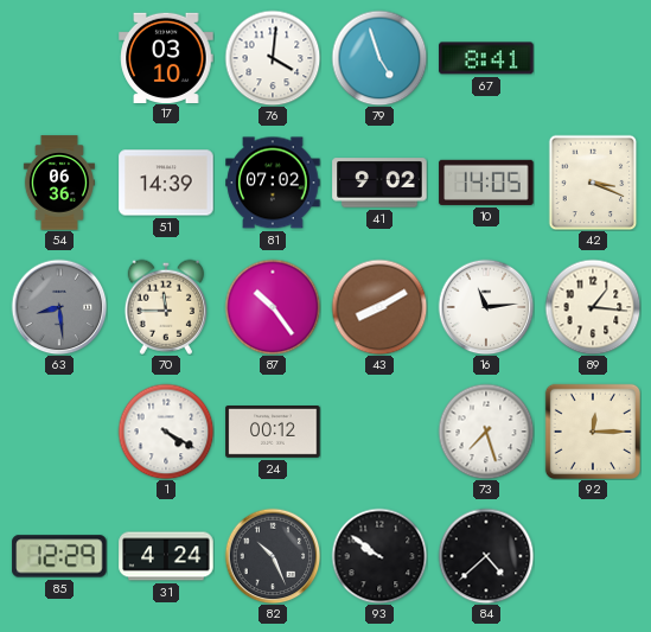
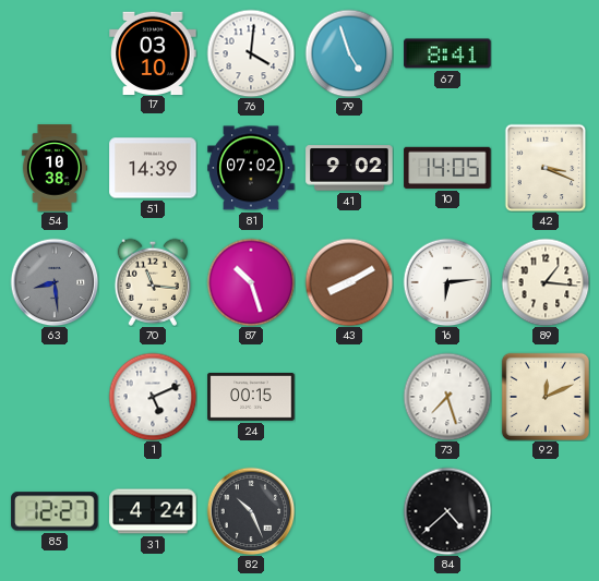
54: 06:36 -> 10:38 (55, 168)
70: 11:45 -> 11:16 (152, 282)
87: 10:24 -> 10:27 (251, 282)
16: 11:14 -> 6:14 (447, 282)
1: 4:20 -> 5:11 (153, 397)
24: 00:12 -> 00:15 (251, 398)
92: 12:15 -> 12:11 (546, 397)
85: 12:29 -> 12:27 (55, 511)
93: 9:51 -> none (379, 556)
